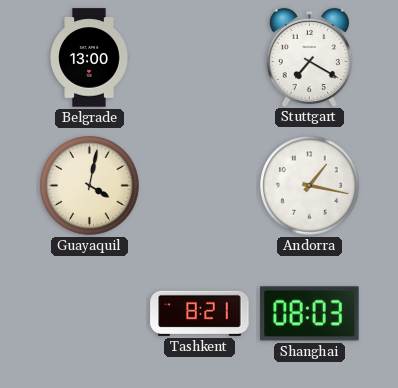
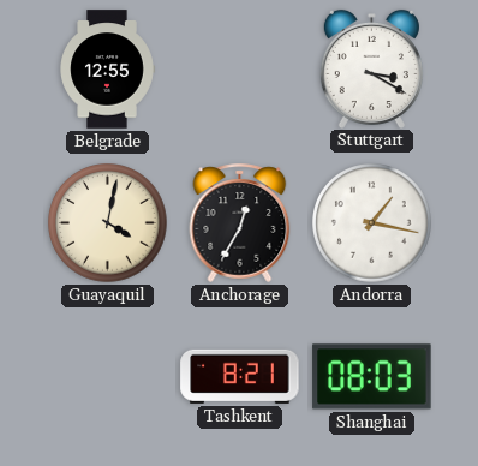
Belgrade: 13:00 -> 12:55 (107, 70)
Stuttgart: 7:20 -> 3:20 (371, 68)
Anchorage: none -> 12:35 (240, 222)
